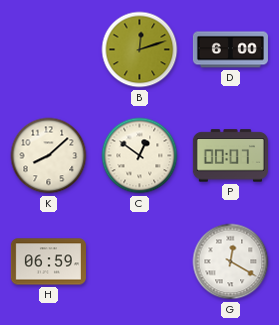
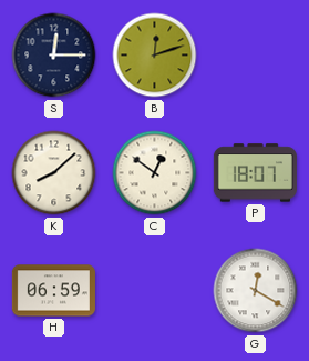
S: none -> 12:15 (54, 56)
D: 6:00 -> none (230, 50)
P: 00:07 -> 18:07 (255, 173)
